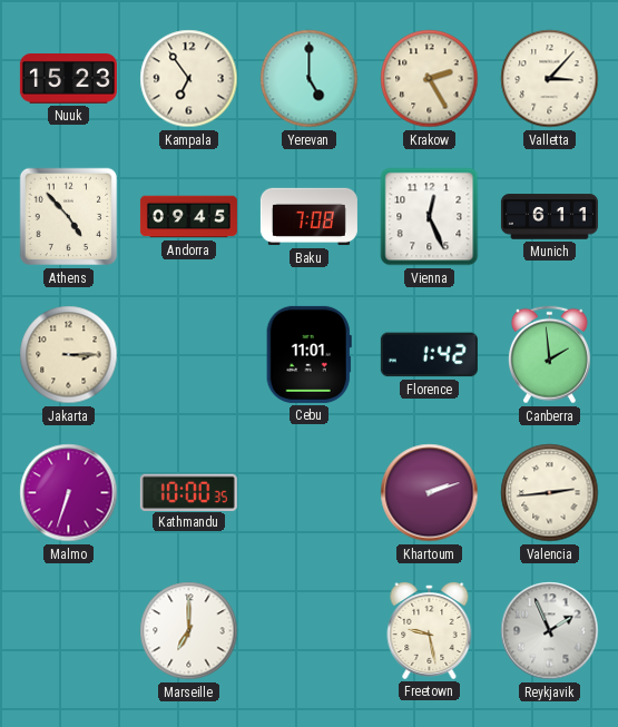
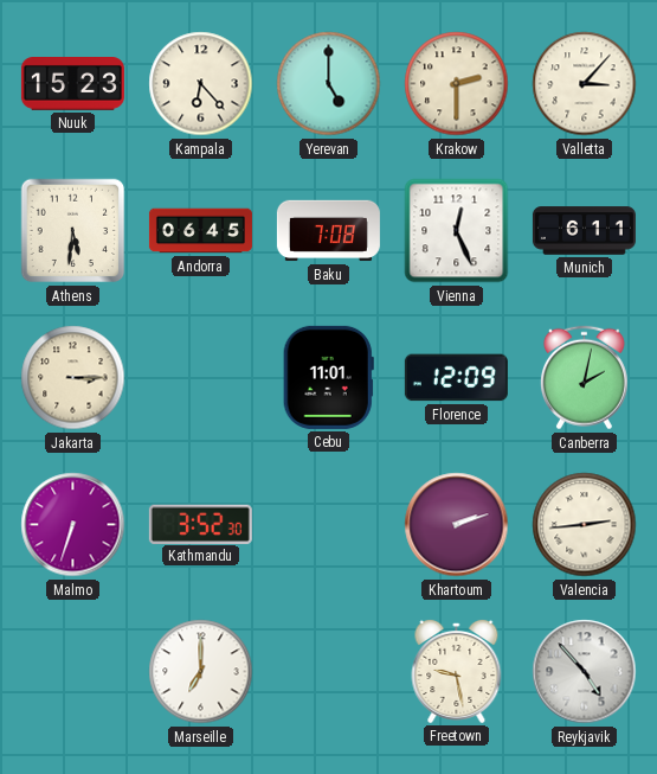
Kampala: 6:54 -> 6:23 (201, 84)
Krakow: 2:25 -> 2:30 (457, 84)
Athens: 4:53 -> 5:31 (73, 231)
Andorra: 09:45 -> 06:45 (200, 231)
Florence: 1:42 -> 12:09 (456, 378)
Canberra: 1:59 -> 2:02 (584, 378)
Kathmandu: 10:00 -> 3:52 (200, 524)
Reykjavik: 1:56 -> 4:53 (585, 672)
